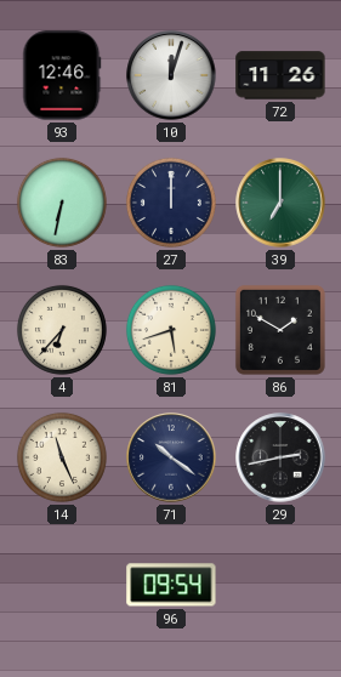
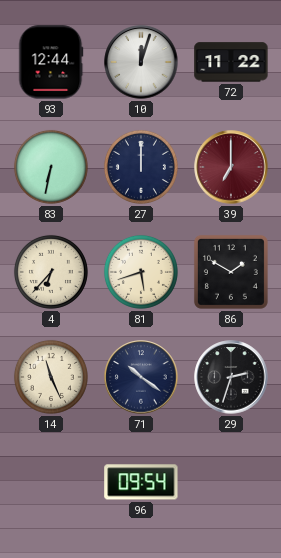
93: 12:46 -> 12:44 (51, 62)
72: 11:26 -> 11:22 (231, 62)
39 dial: green -> burgundy (231, 167)
29: 2:43 -> 2:33 (231, 377)
